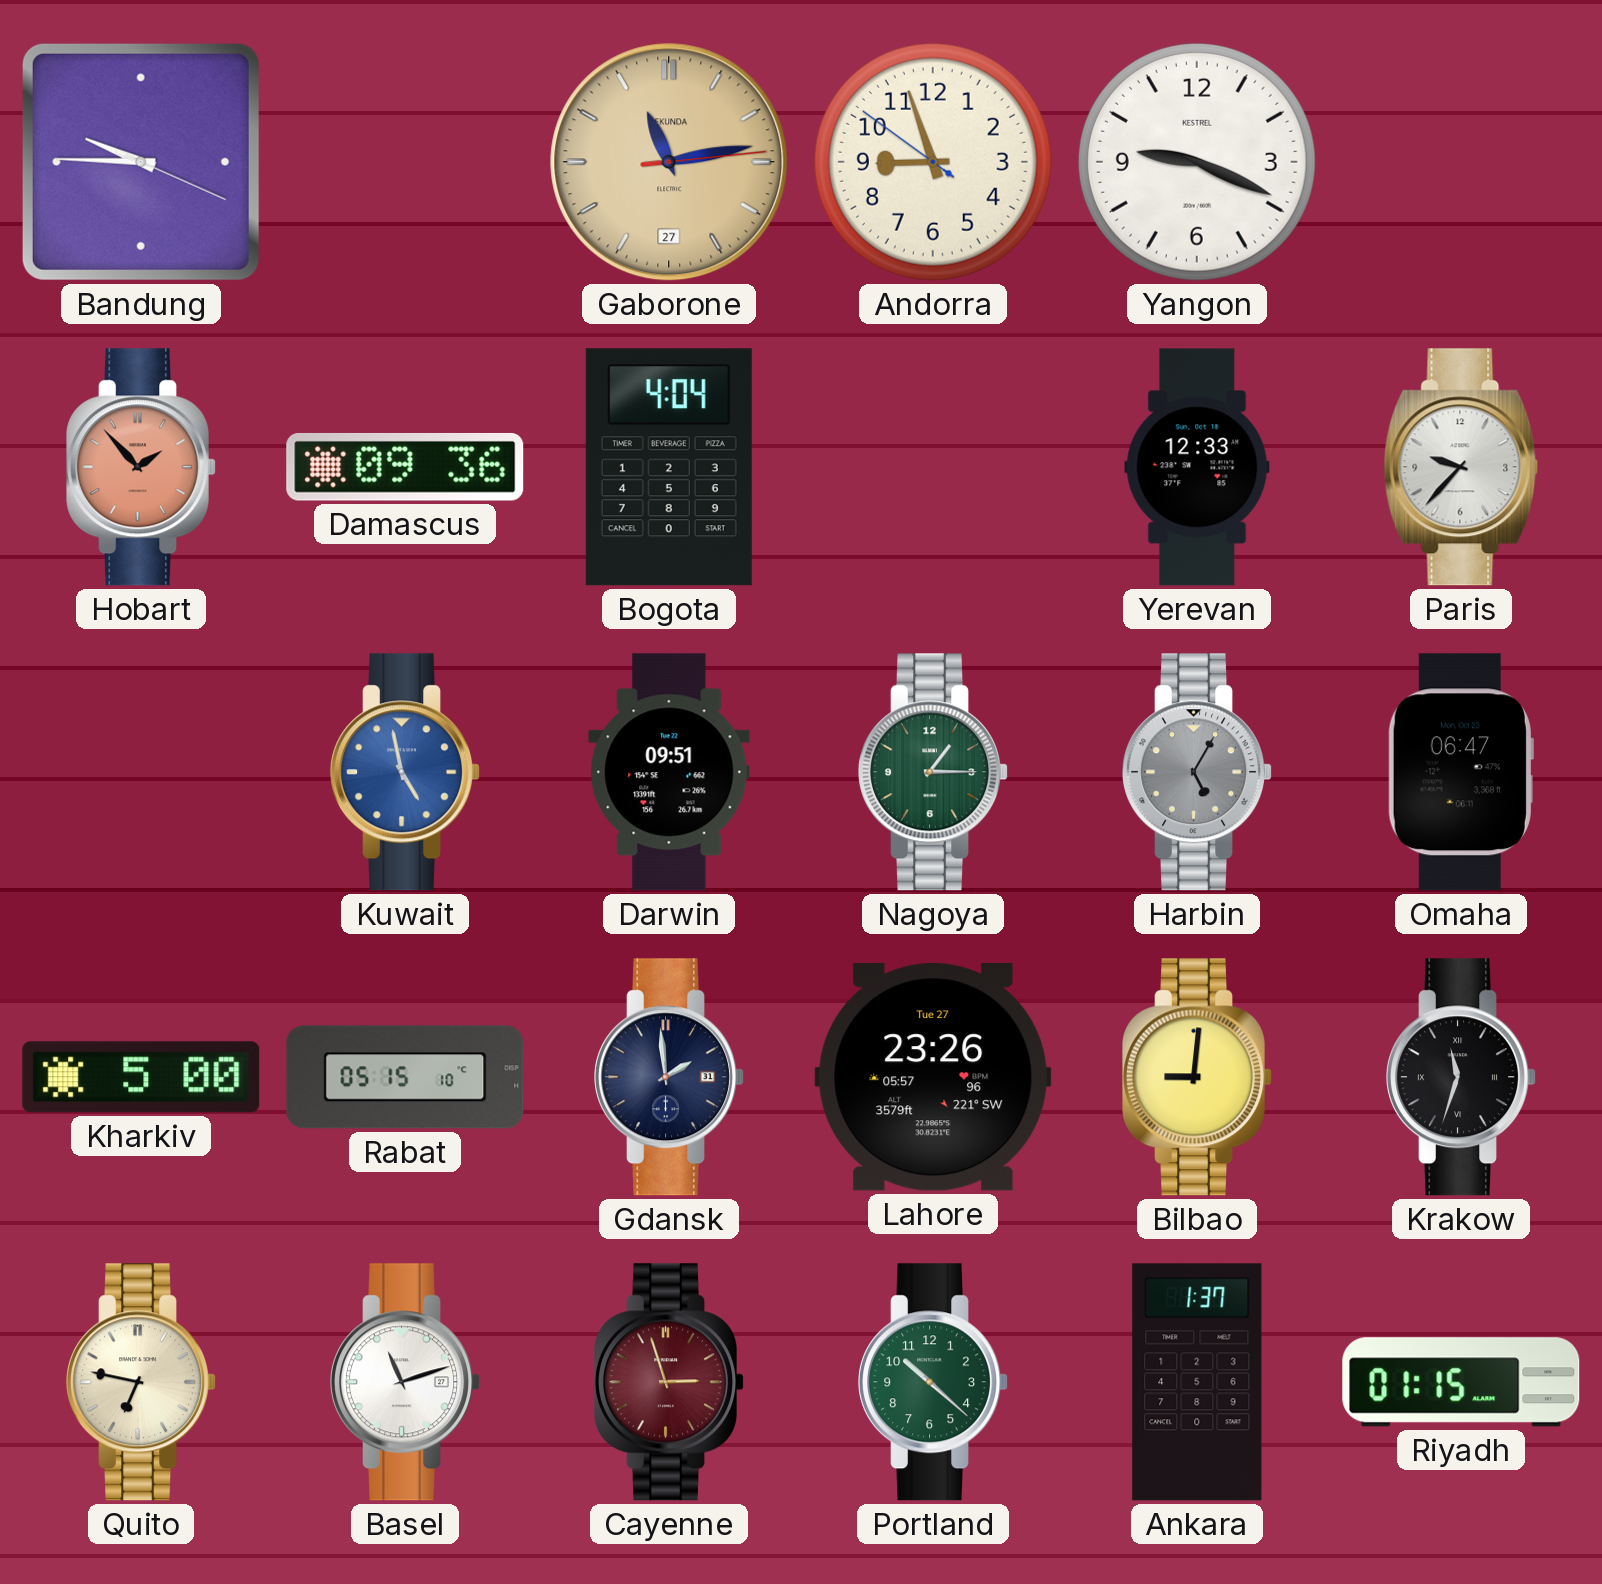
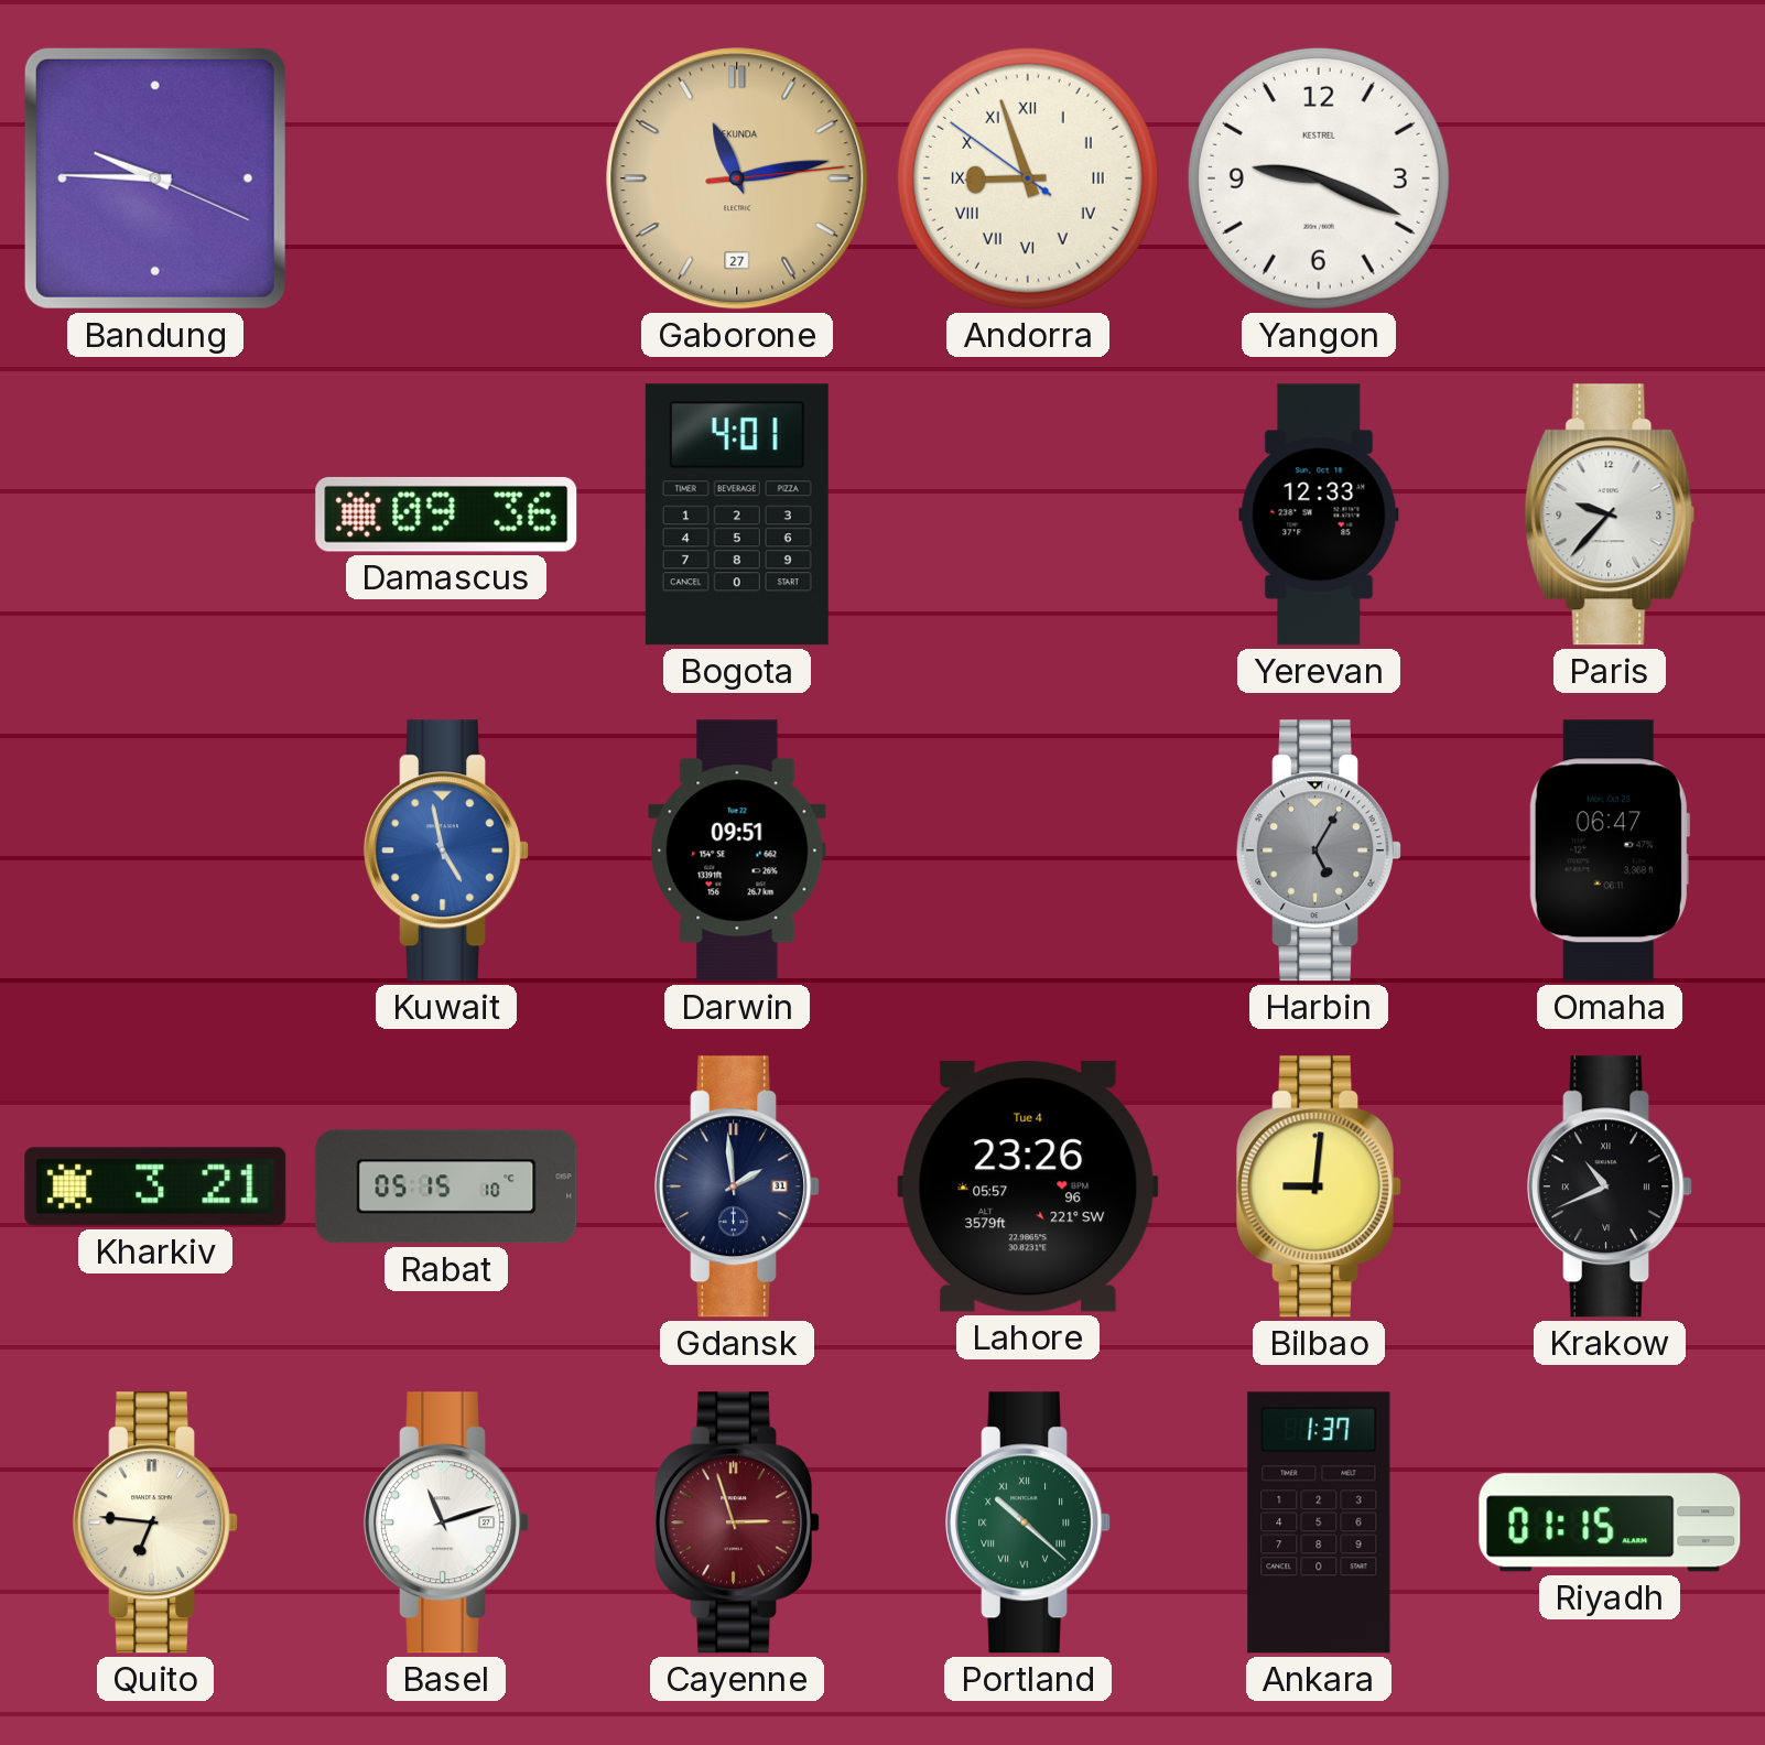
Andorra numerals: Arabic -> Roman (1028, 178)
Hobart: 1:53 -> none (141, 467)
Bogota: 4:04 -> 4:01 (737, 514)
Nagoya: 1:15 -> none (933, 772)
Kharkiv: 5:00 -> 3:21 (155, 1186)
Lahore date: Tue 27 -> Tue 4 (1028, 1188)
Krakow: 11:33 -> 10:41 (1610, 1186)
Quito: 6:47 -> 6:46 (155, 1522)
Portland numerals: Arabic -> Roman (1028, 1522)
